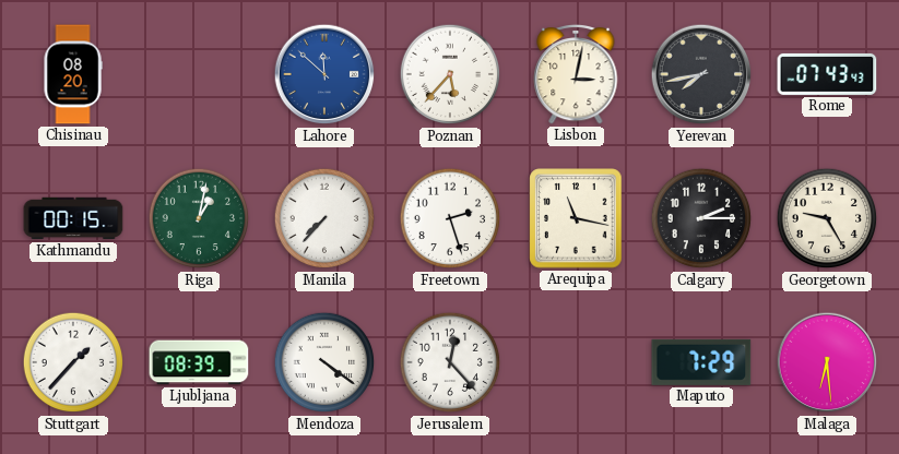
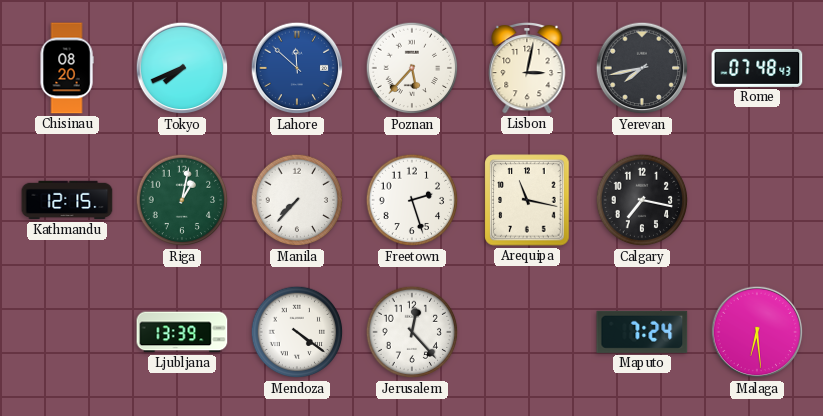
Tokyo: none -> 7:41 (182, 68)
Rome: 07:43 -> 07:48 (757, 68)
Kathmandu: 00:15 -> 12:15 (67, 200)
Calgary: 2:15 -> 7:17 (642, 200)
Georgetown: 9:25 -> none (827, 218)
Stuttgart: 1:37 -> none (73, 362)
Ljubljana: 08:39 -> 13:39 (182, 332)
Maputo: 7:29 -> 7:24 (642, 332)
